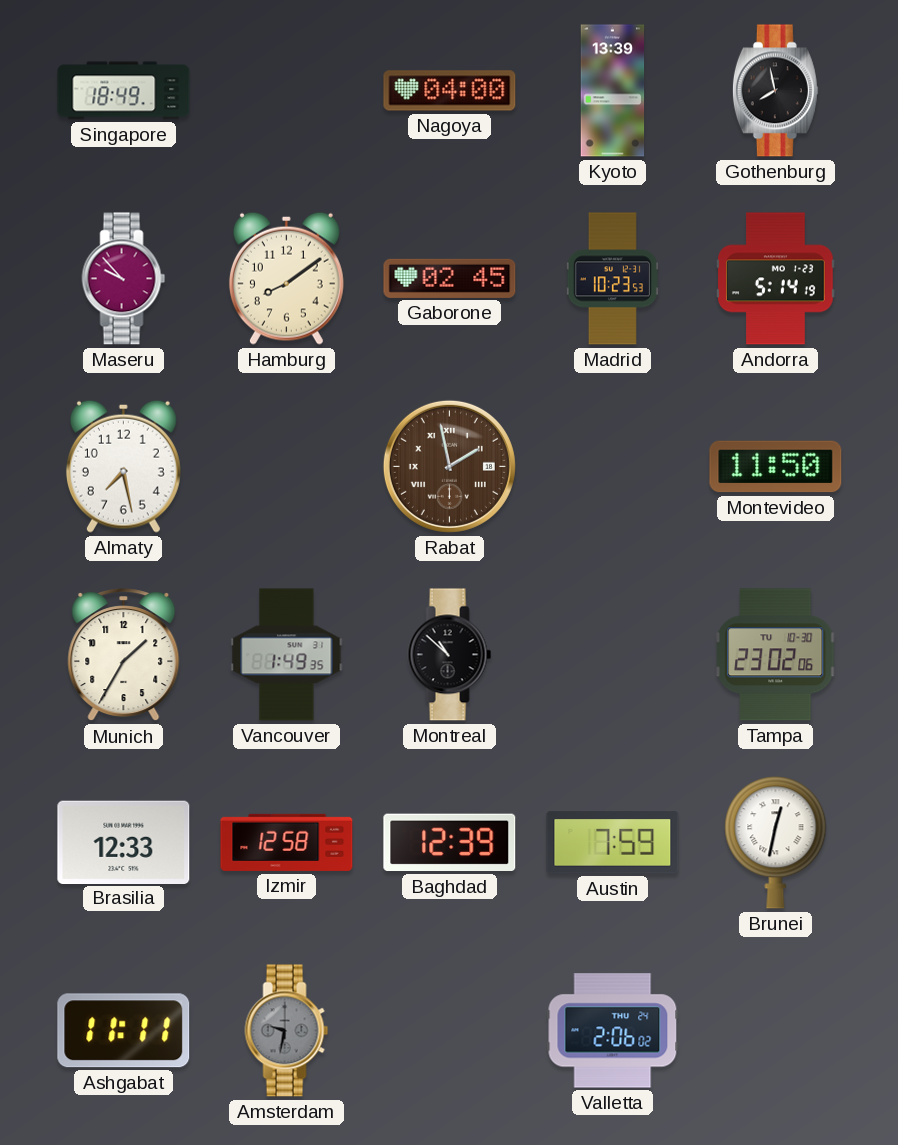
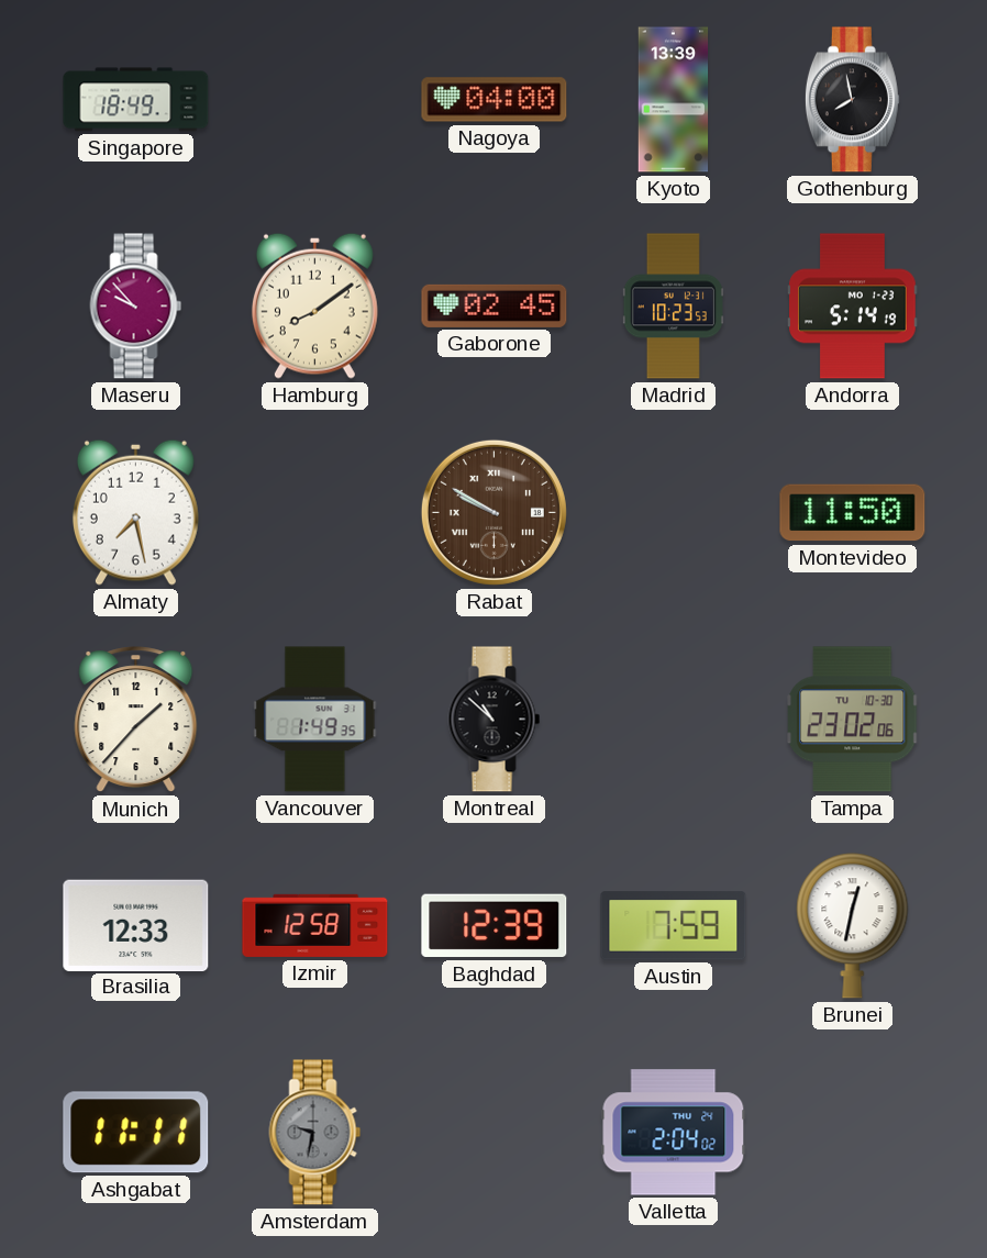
Rabat: 1:58 -> 9:50 (493, 512)
Munich: 1:35 -> 1:37 (136, 720)
Valletta: 2:06 -> 2:04 (674, 1133)
